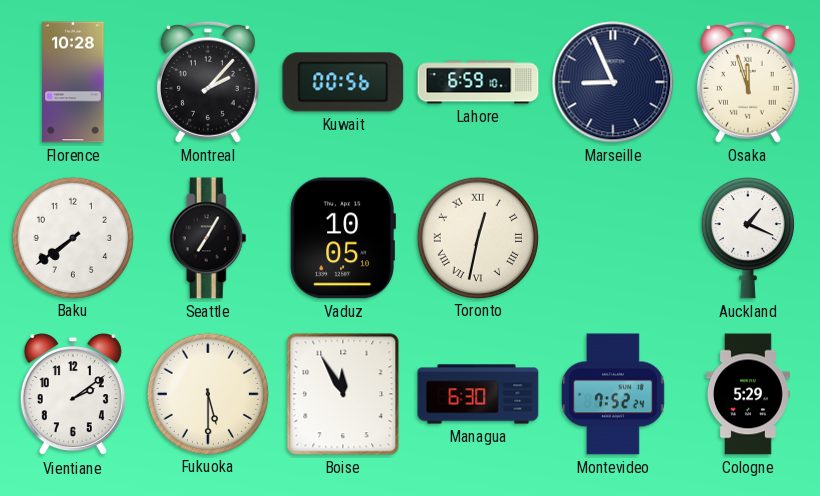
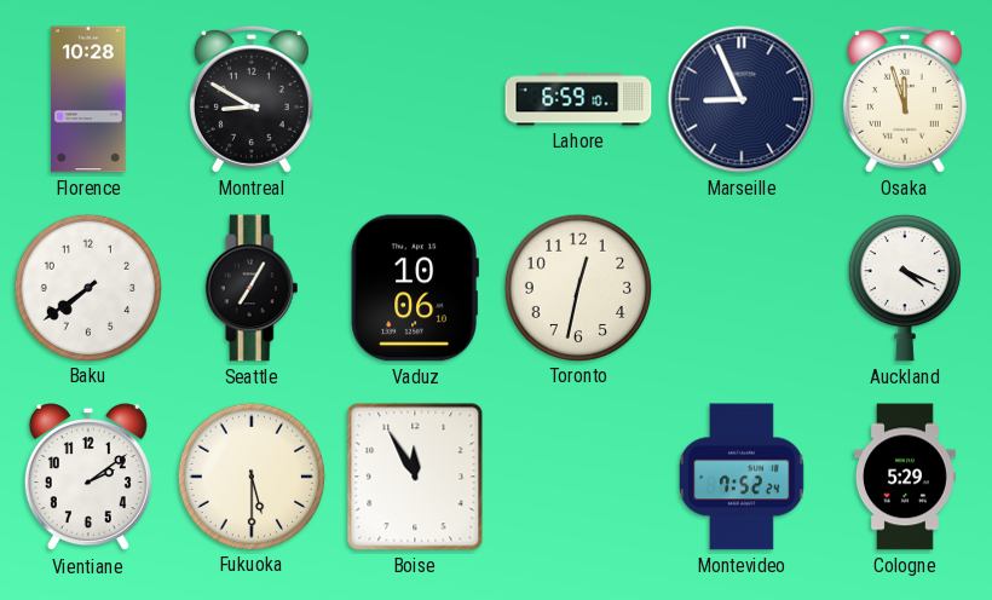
Montreal: 2:07 -> 8:50 (252, 99)
Kuwait: 00:56 -> none (343, 82)
Vaduz: 10:05 -> 10:06 (415, 288)
Toronto numerals: Roman -> Arabic (577, 287)
Auckland: 1:19 -> 4:19 (905, 289)
Managua: 6:30 -> none (478, 394)
